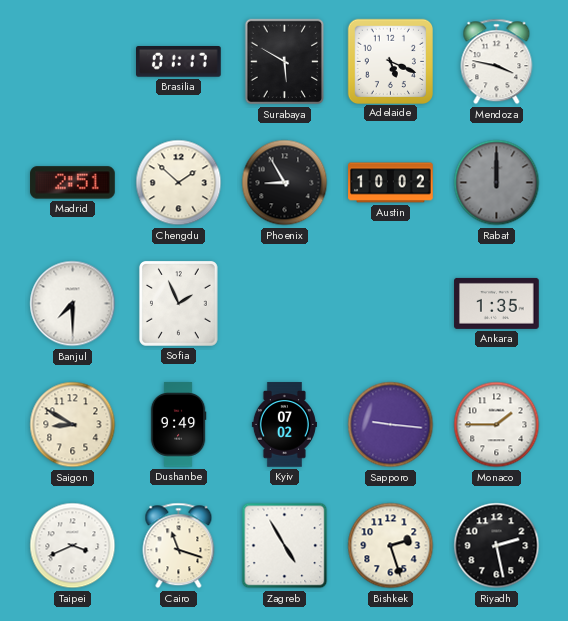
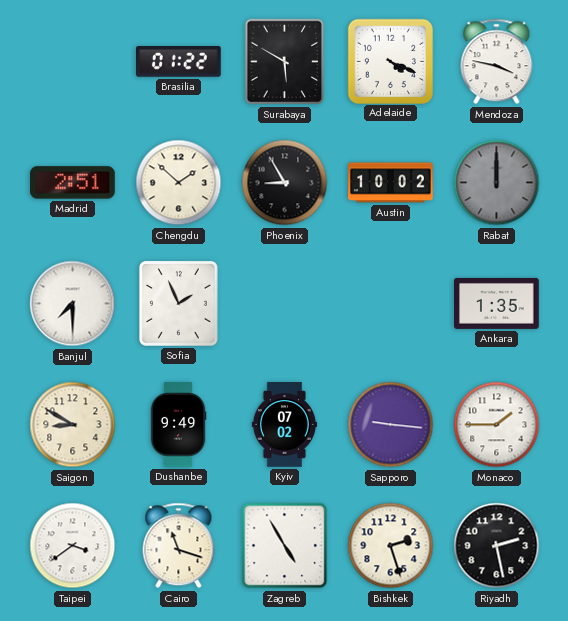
Brasilia: 01:17 -> 01:22 (179, 62)
Adelaide: 5:19 -> 4:19 (390, 61)
Taipei: 3:41 -> 3:39 (73, 546)
